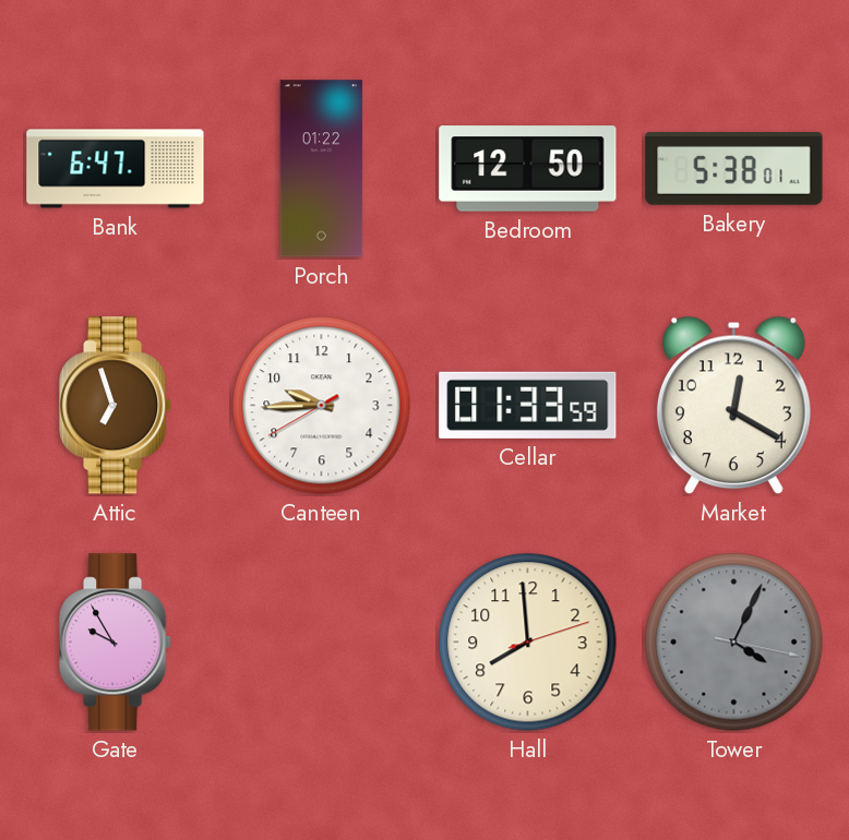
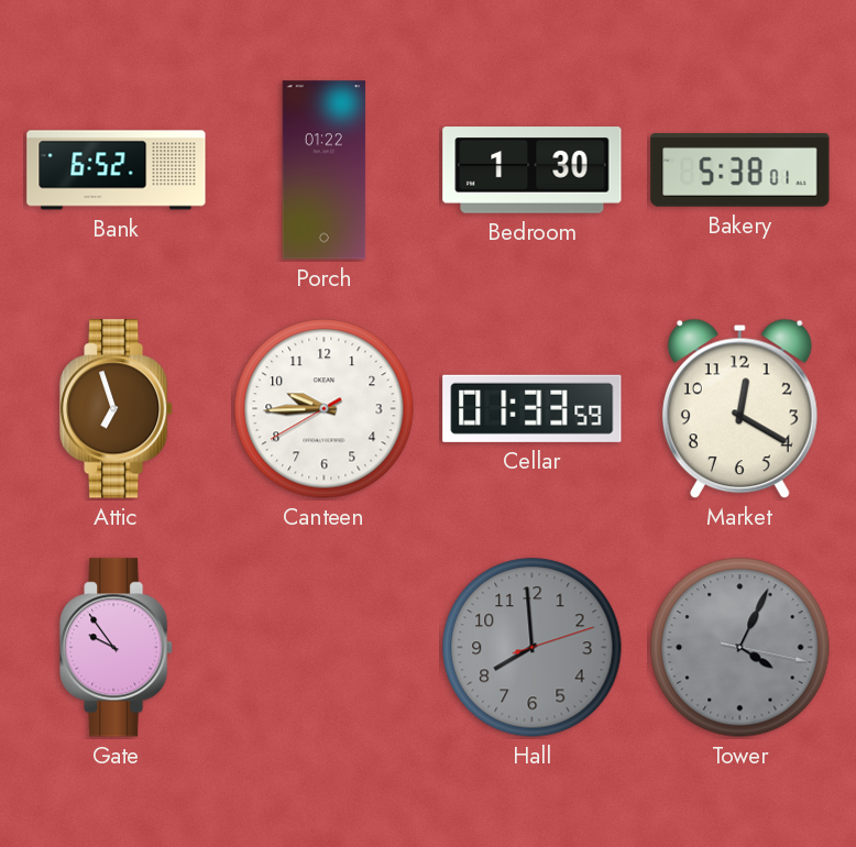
Bank: 6:47 -> 6:52 (117, 170)
Bedroom: 12:50 -> 1:30 (533, 170)
Gate: 9:55 -> 9:54 (117, 648)
Hall dial: cream -> grey (533, 648)
